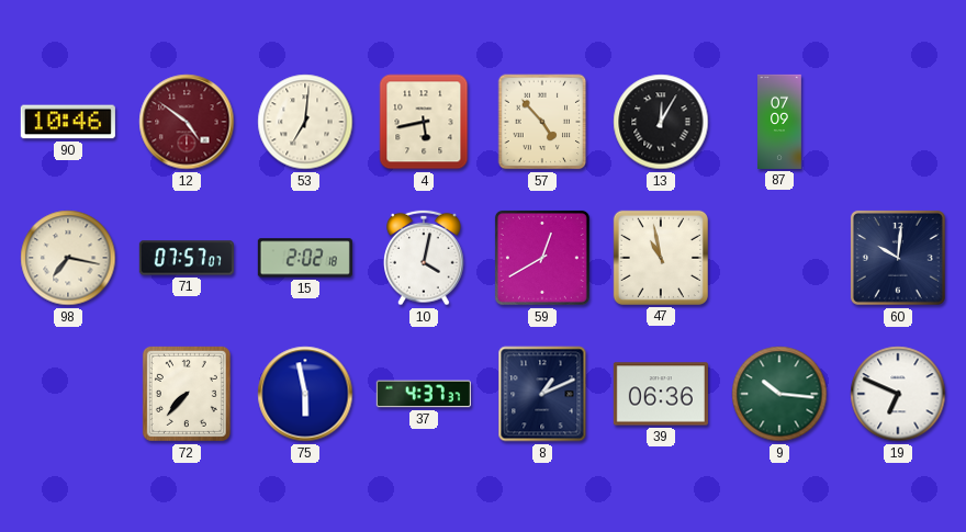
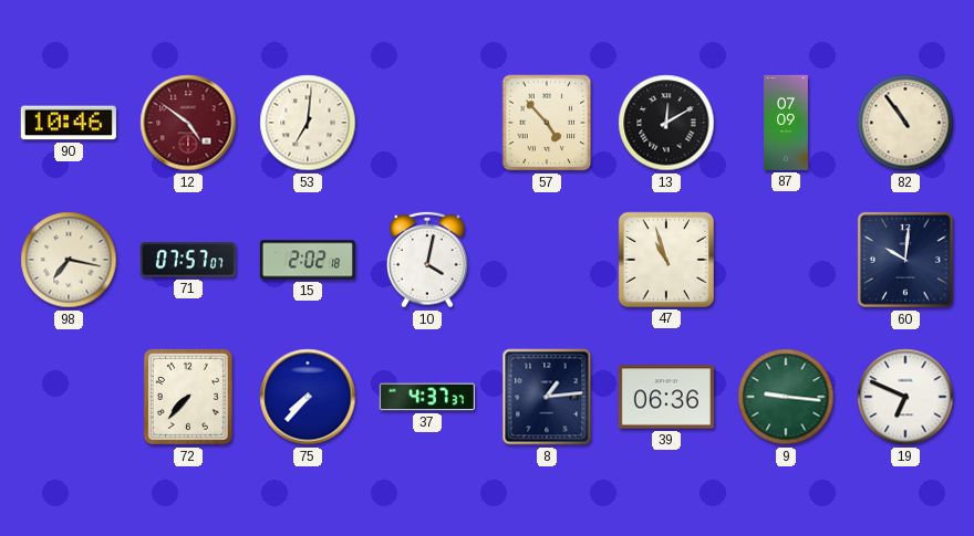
4: 5:43 -> none (424, 122)
13: 12:05 -> 12:10 (666, 123)
82: none -> 10:54 (905, 123)
59: 12:40 -> none (542, 258)
47: 10:58 -> 10:57 (666, 260)
75: 5:58 -> 7:37 (308, 397)
8: 1:11 -> 1:14 (547, 397)
9: 10:16 -> 9:16 (786, 397)
